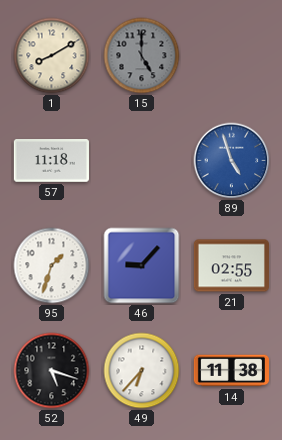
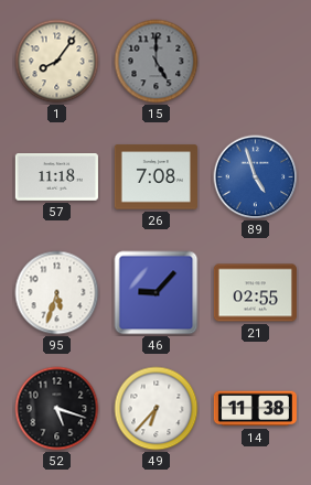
1: 8:10 -> 8:06 (57, 62)
26: none -> 7:08 (155, 177)
95: 1:33 -> 5:33 (57, 293)
